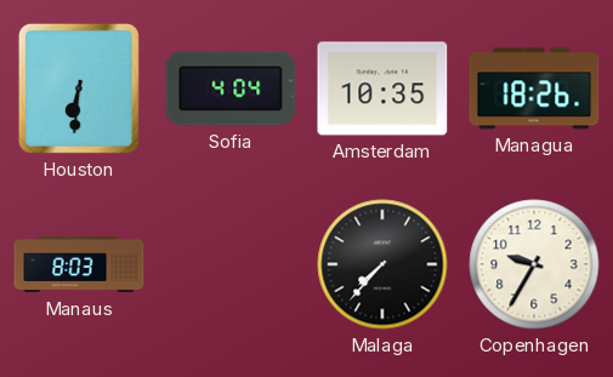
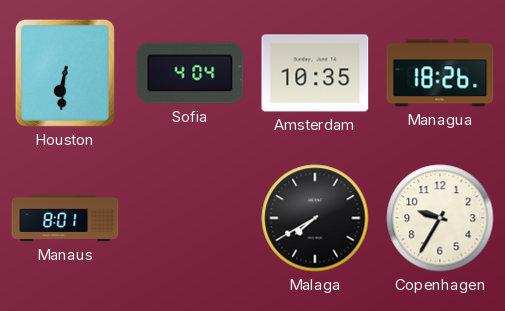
Manaus: 8:03 -> 8:01 (65, 218)
Malaga: 7:37 -> 7:40 (315, 218)
